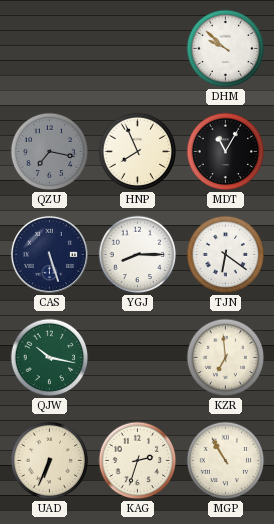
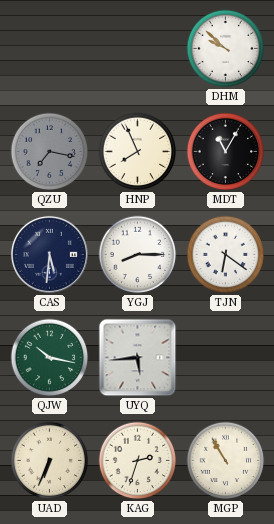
CAS: 5:27 -> 5:31 (49, 254)
UYQ: none -> 5:44 (138, 358)
KZR: 6:59 -> none (226, 358)
